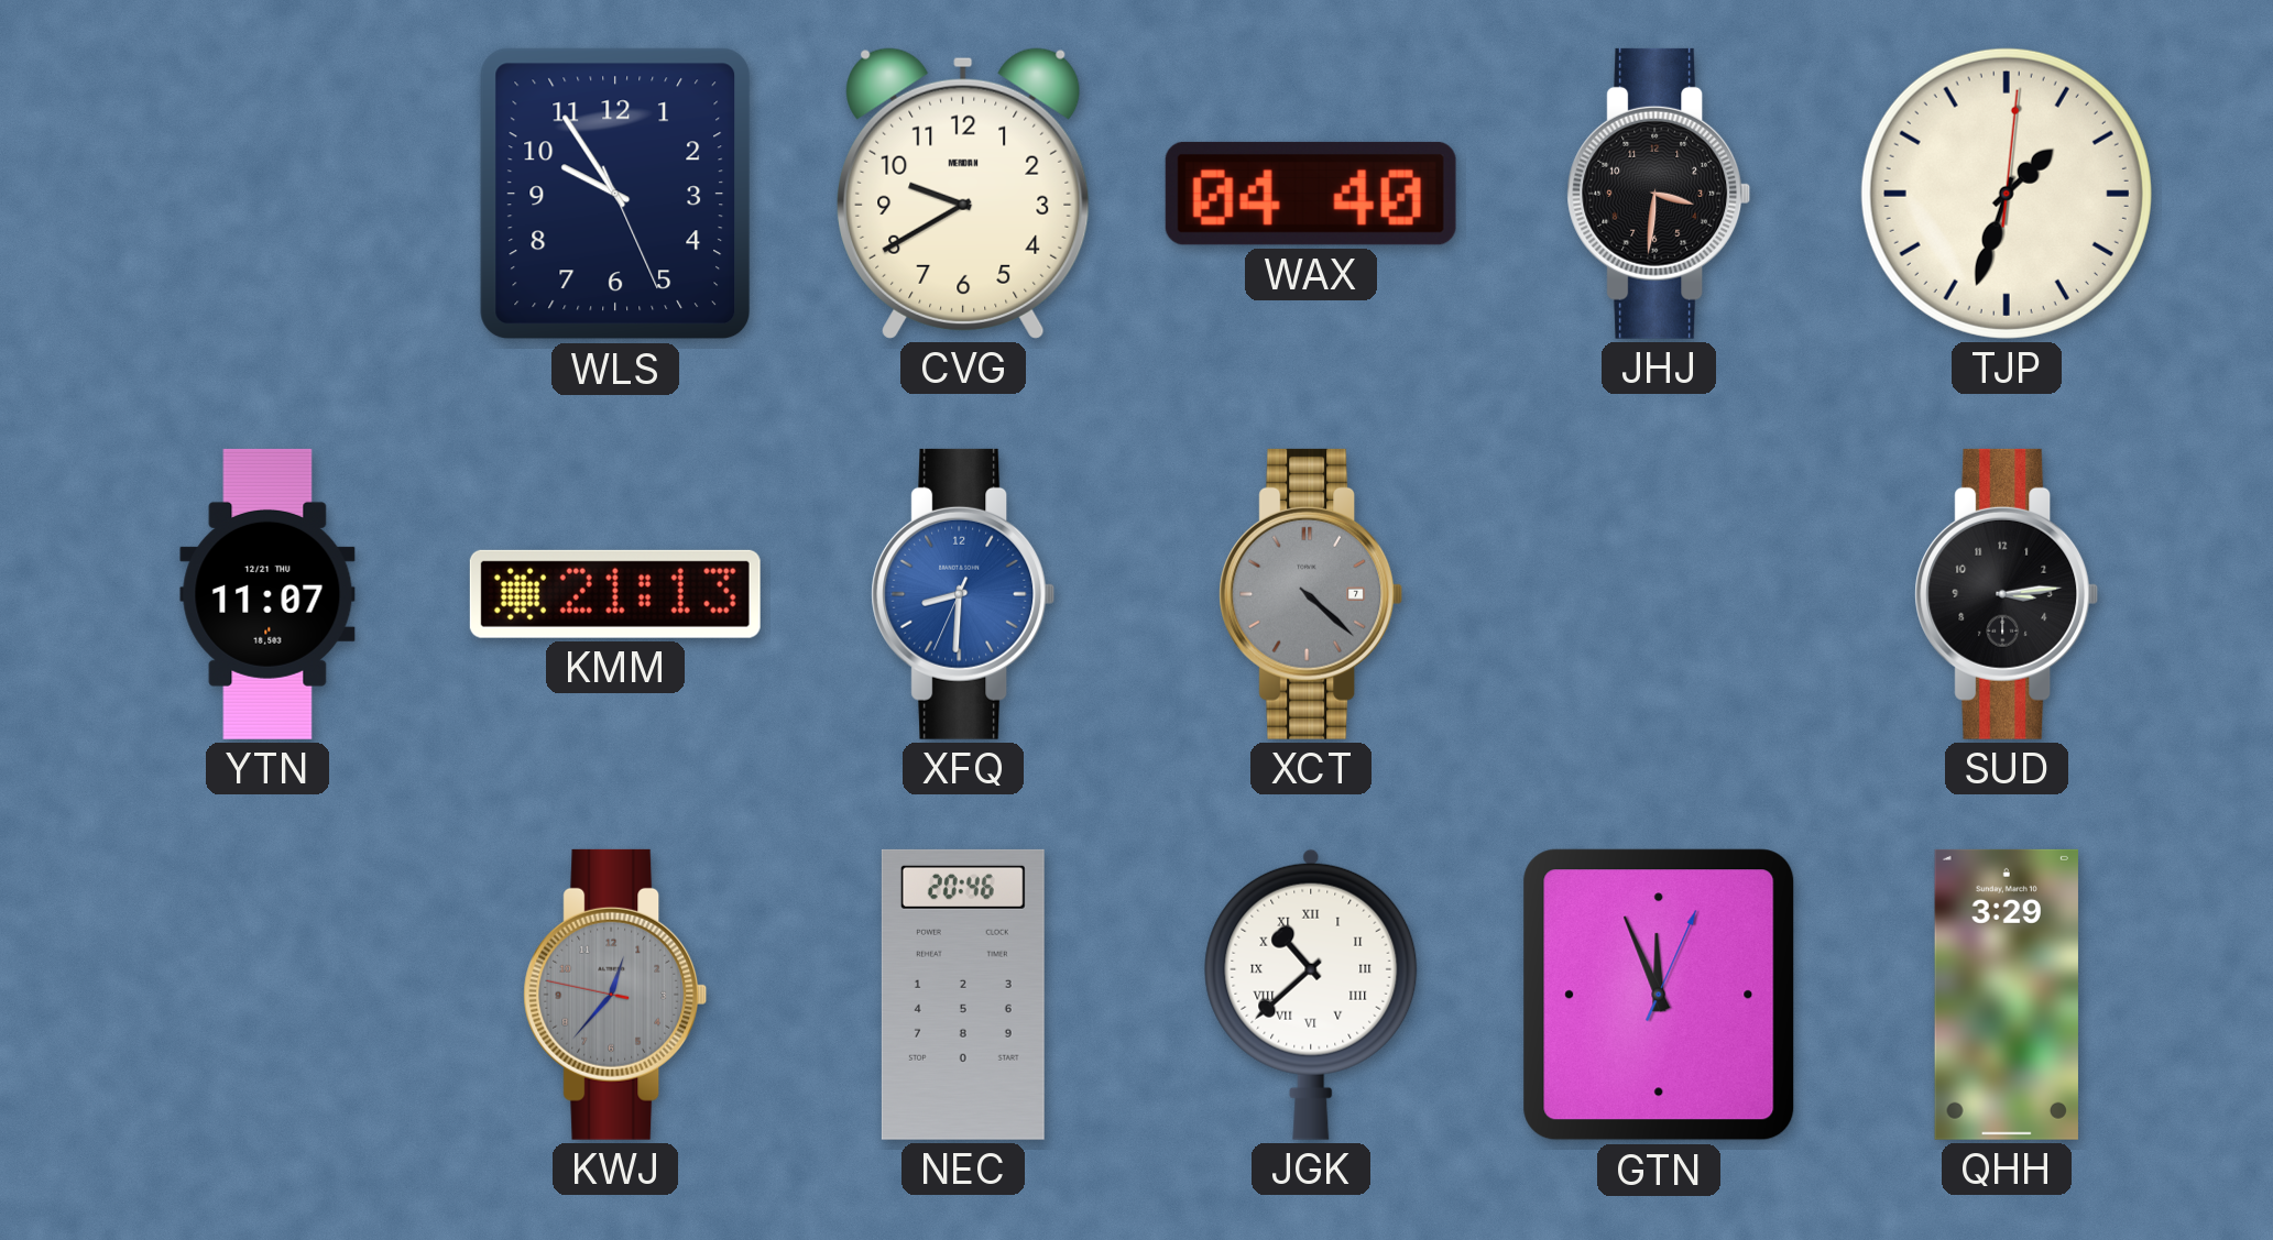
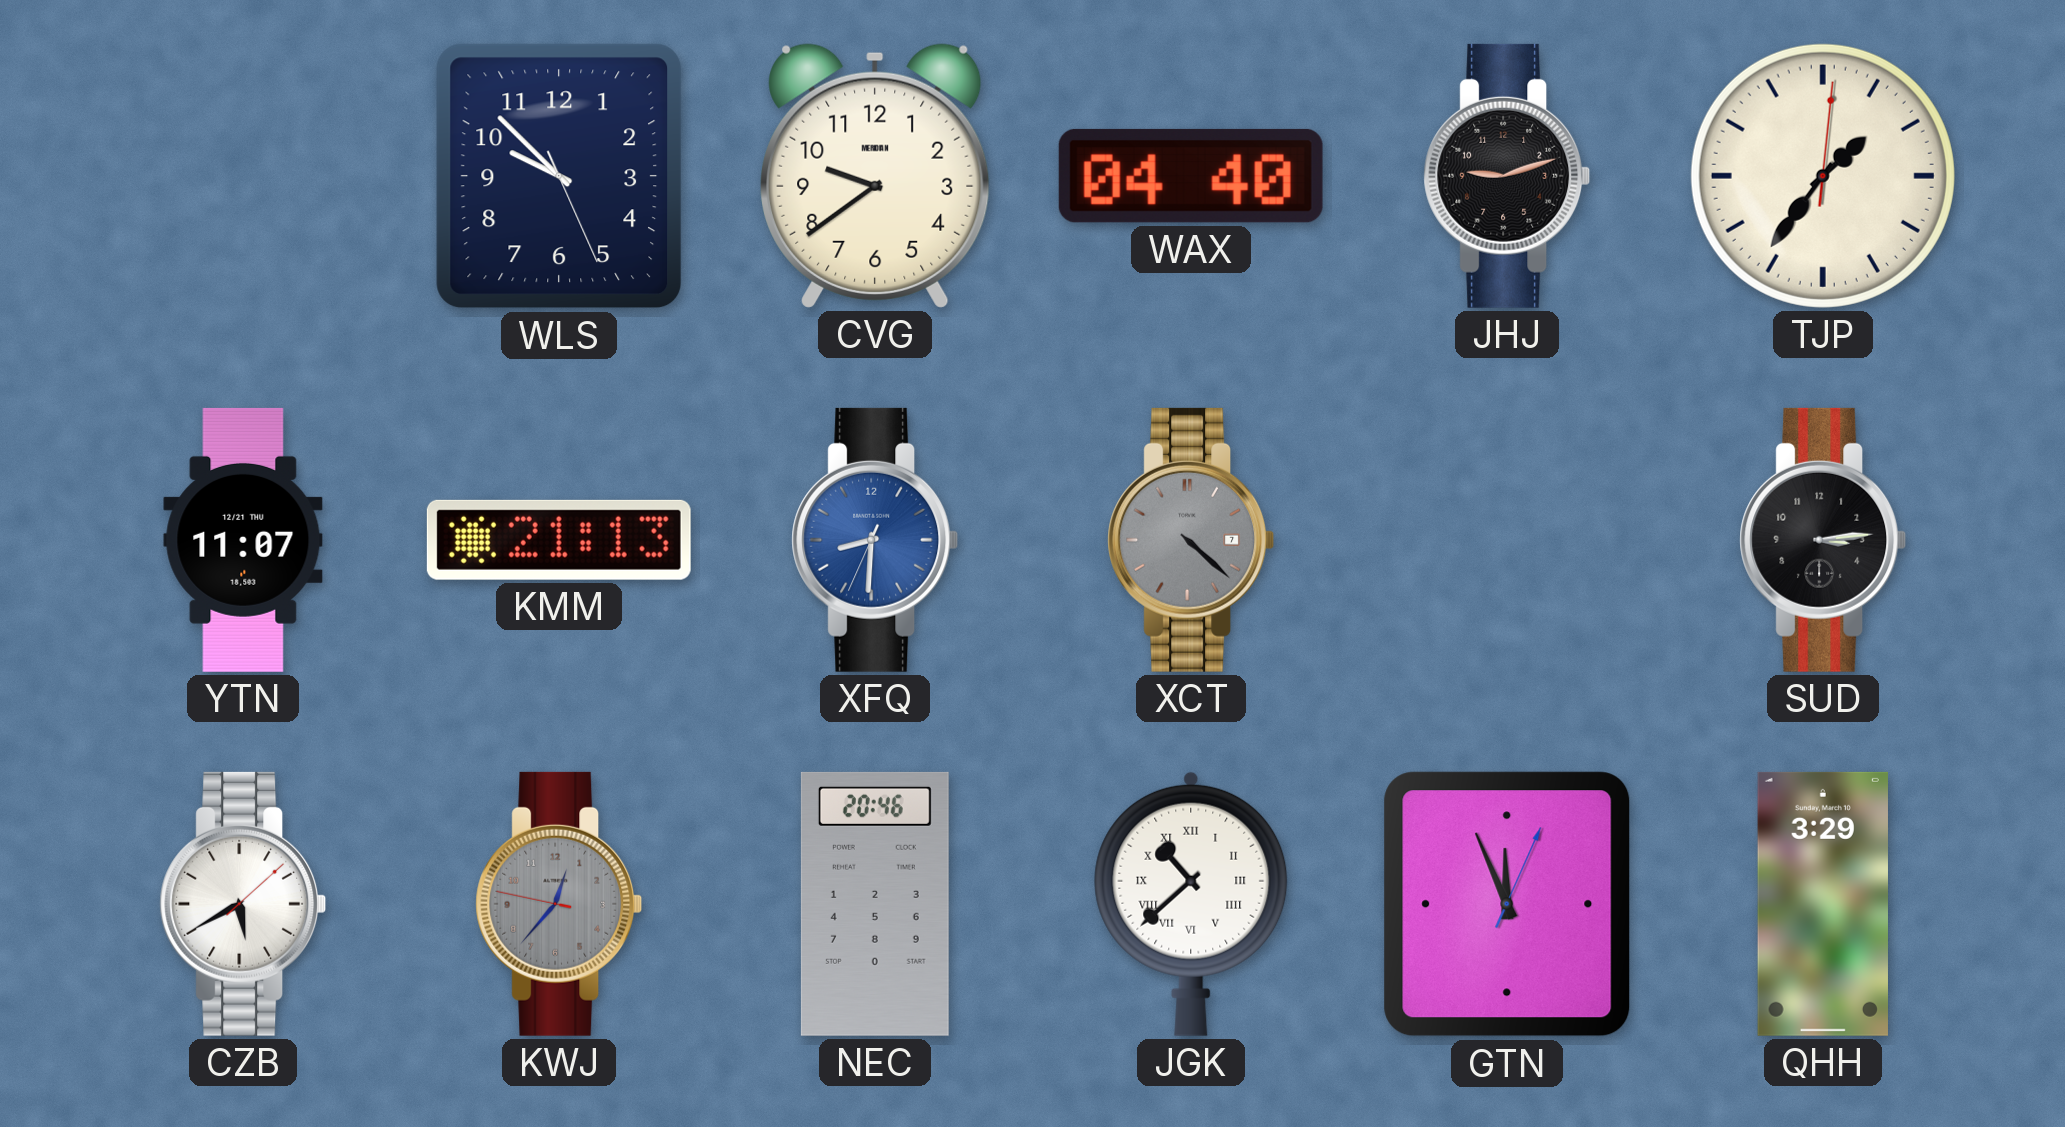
WLS: 9:54 -> 9:52 (559, 176)
CVG: 9:40 -> 9:39 (875, 176)
JHJ: 3:31 -> 9:12 (1507, 176)
TJP: 1:33 -> 1:36 (1823, 176)
CZB: none -> 5:40 (243, 904)
